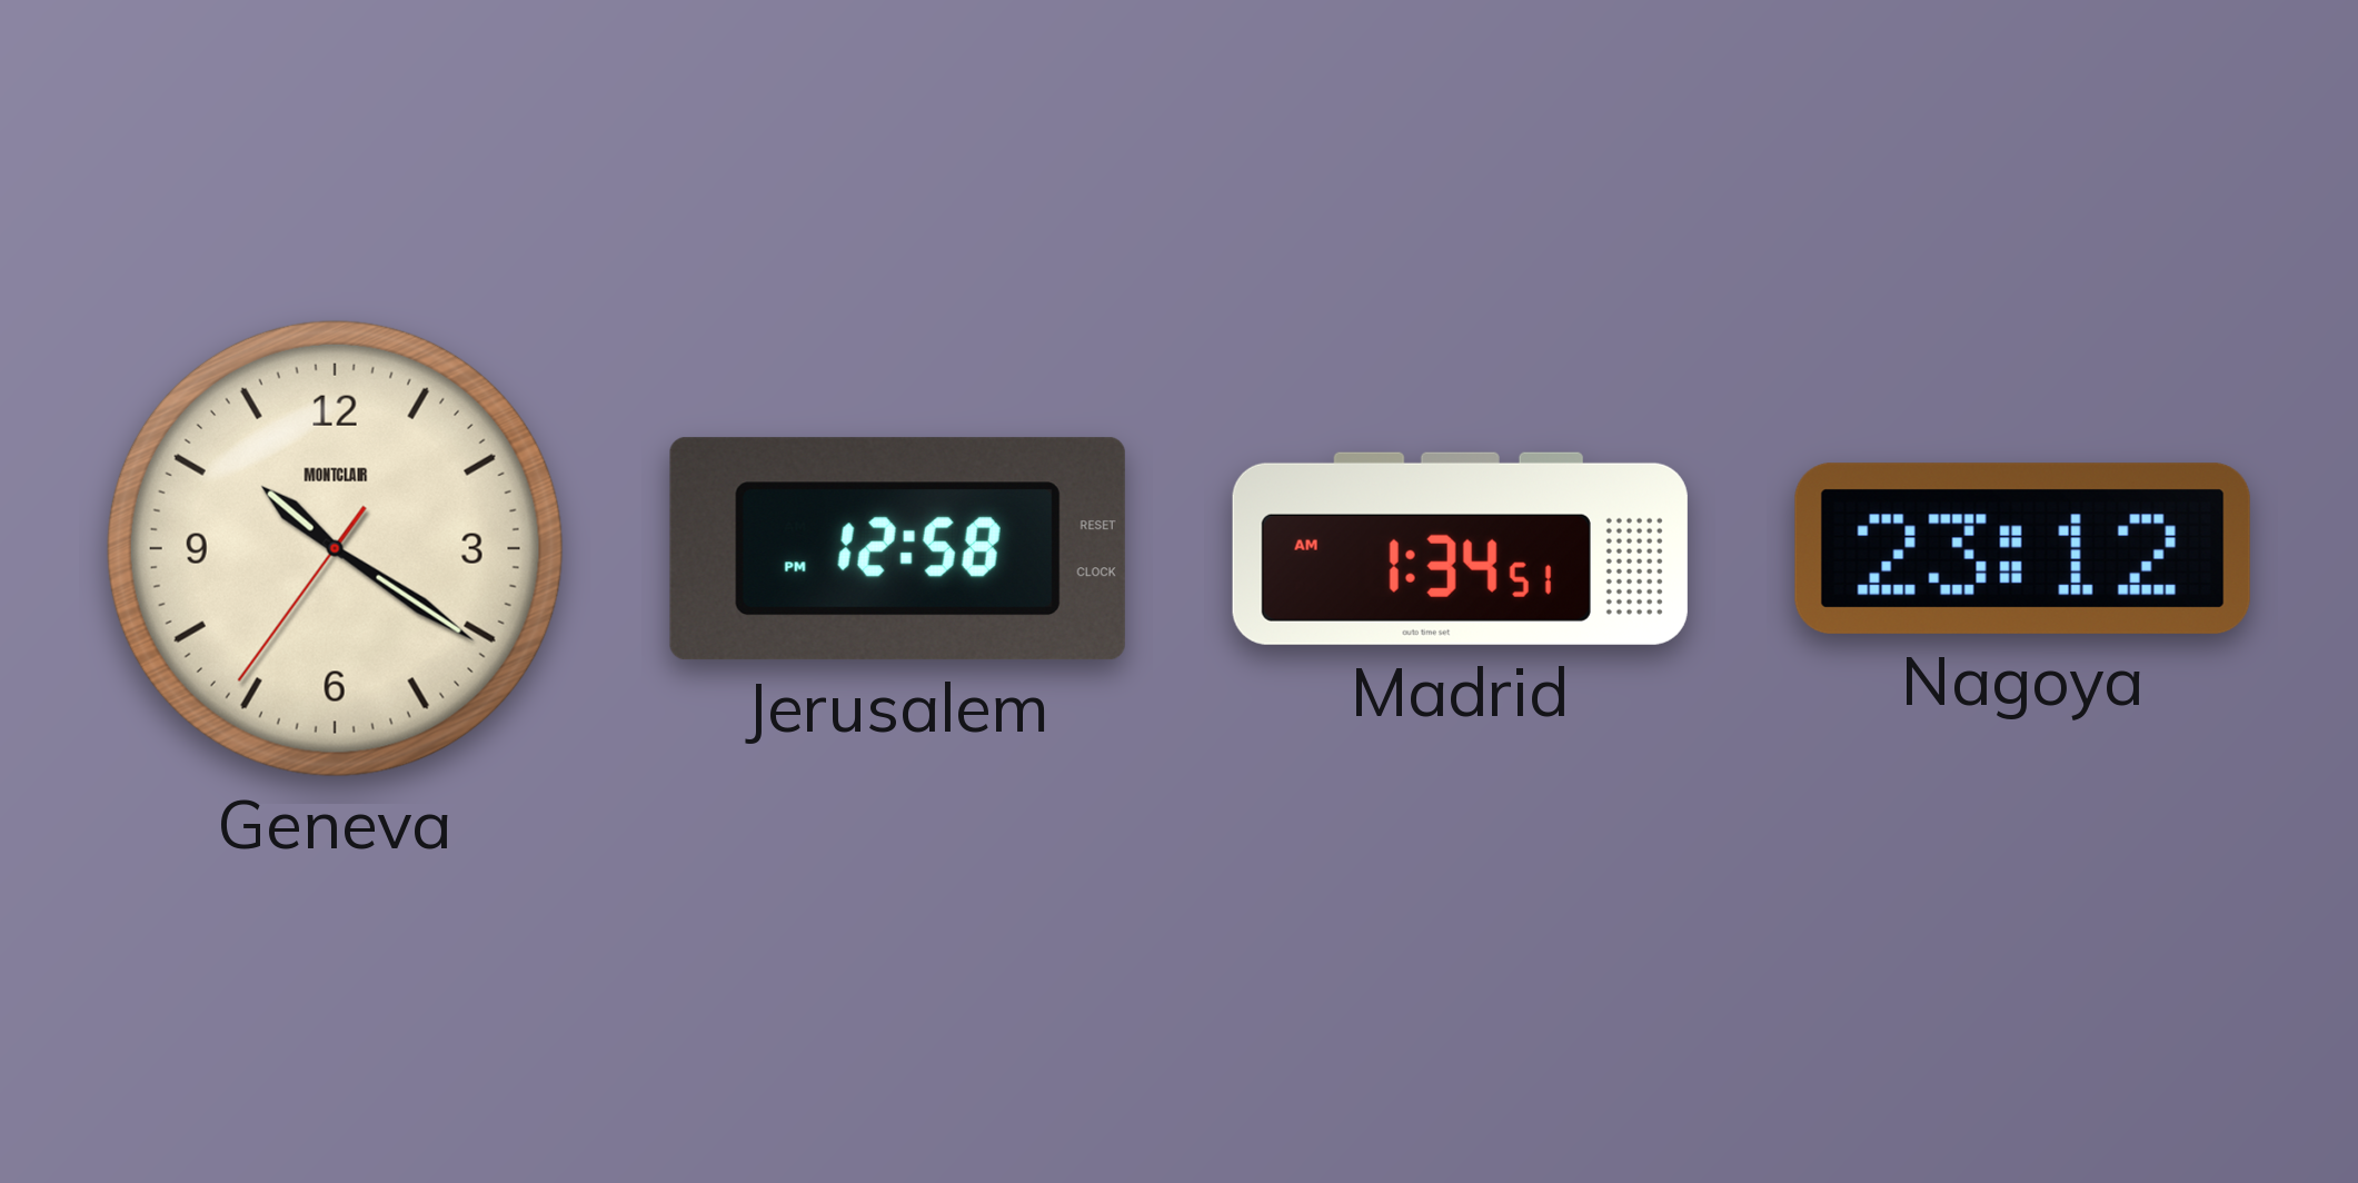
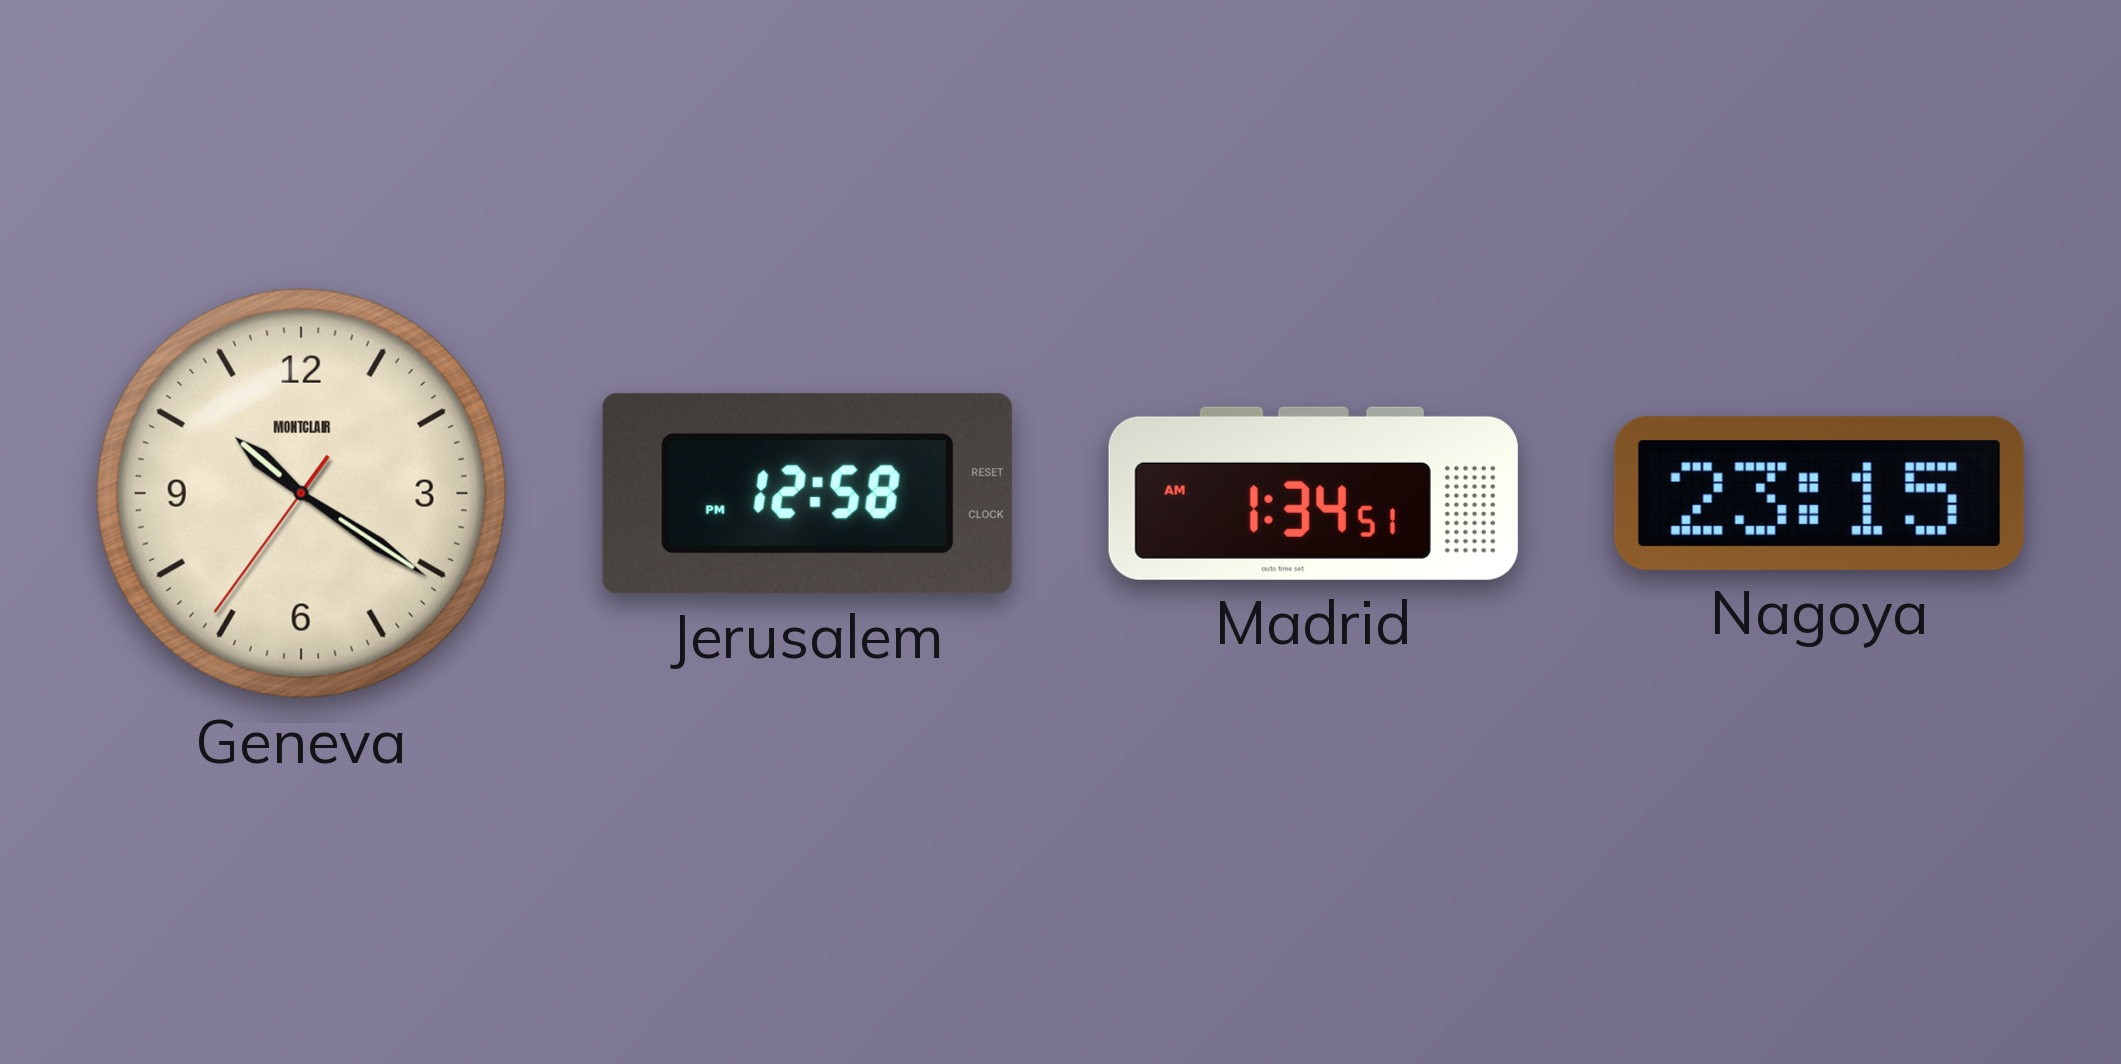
Nagoya: 23:12 -> 23:15 (1819, 493)
